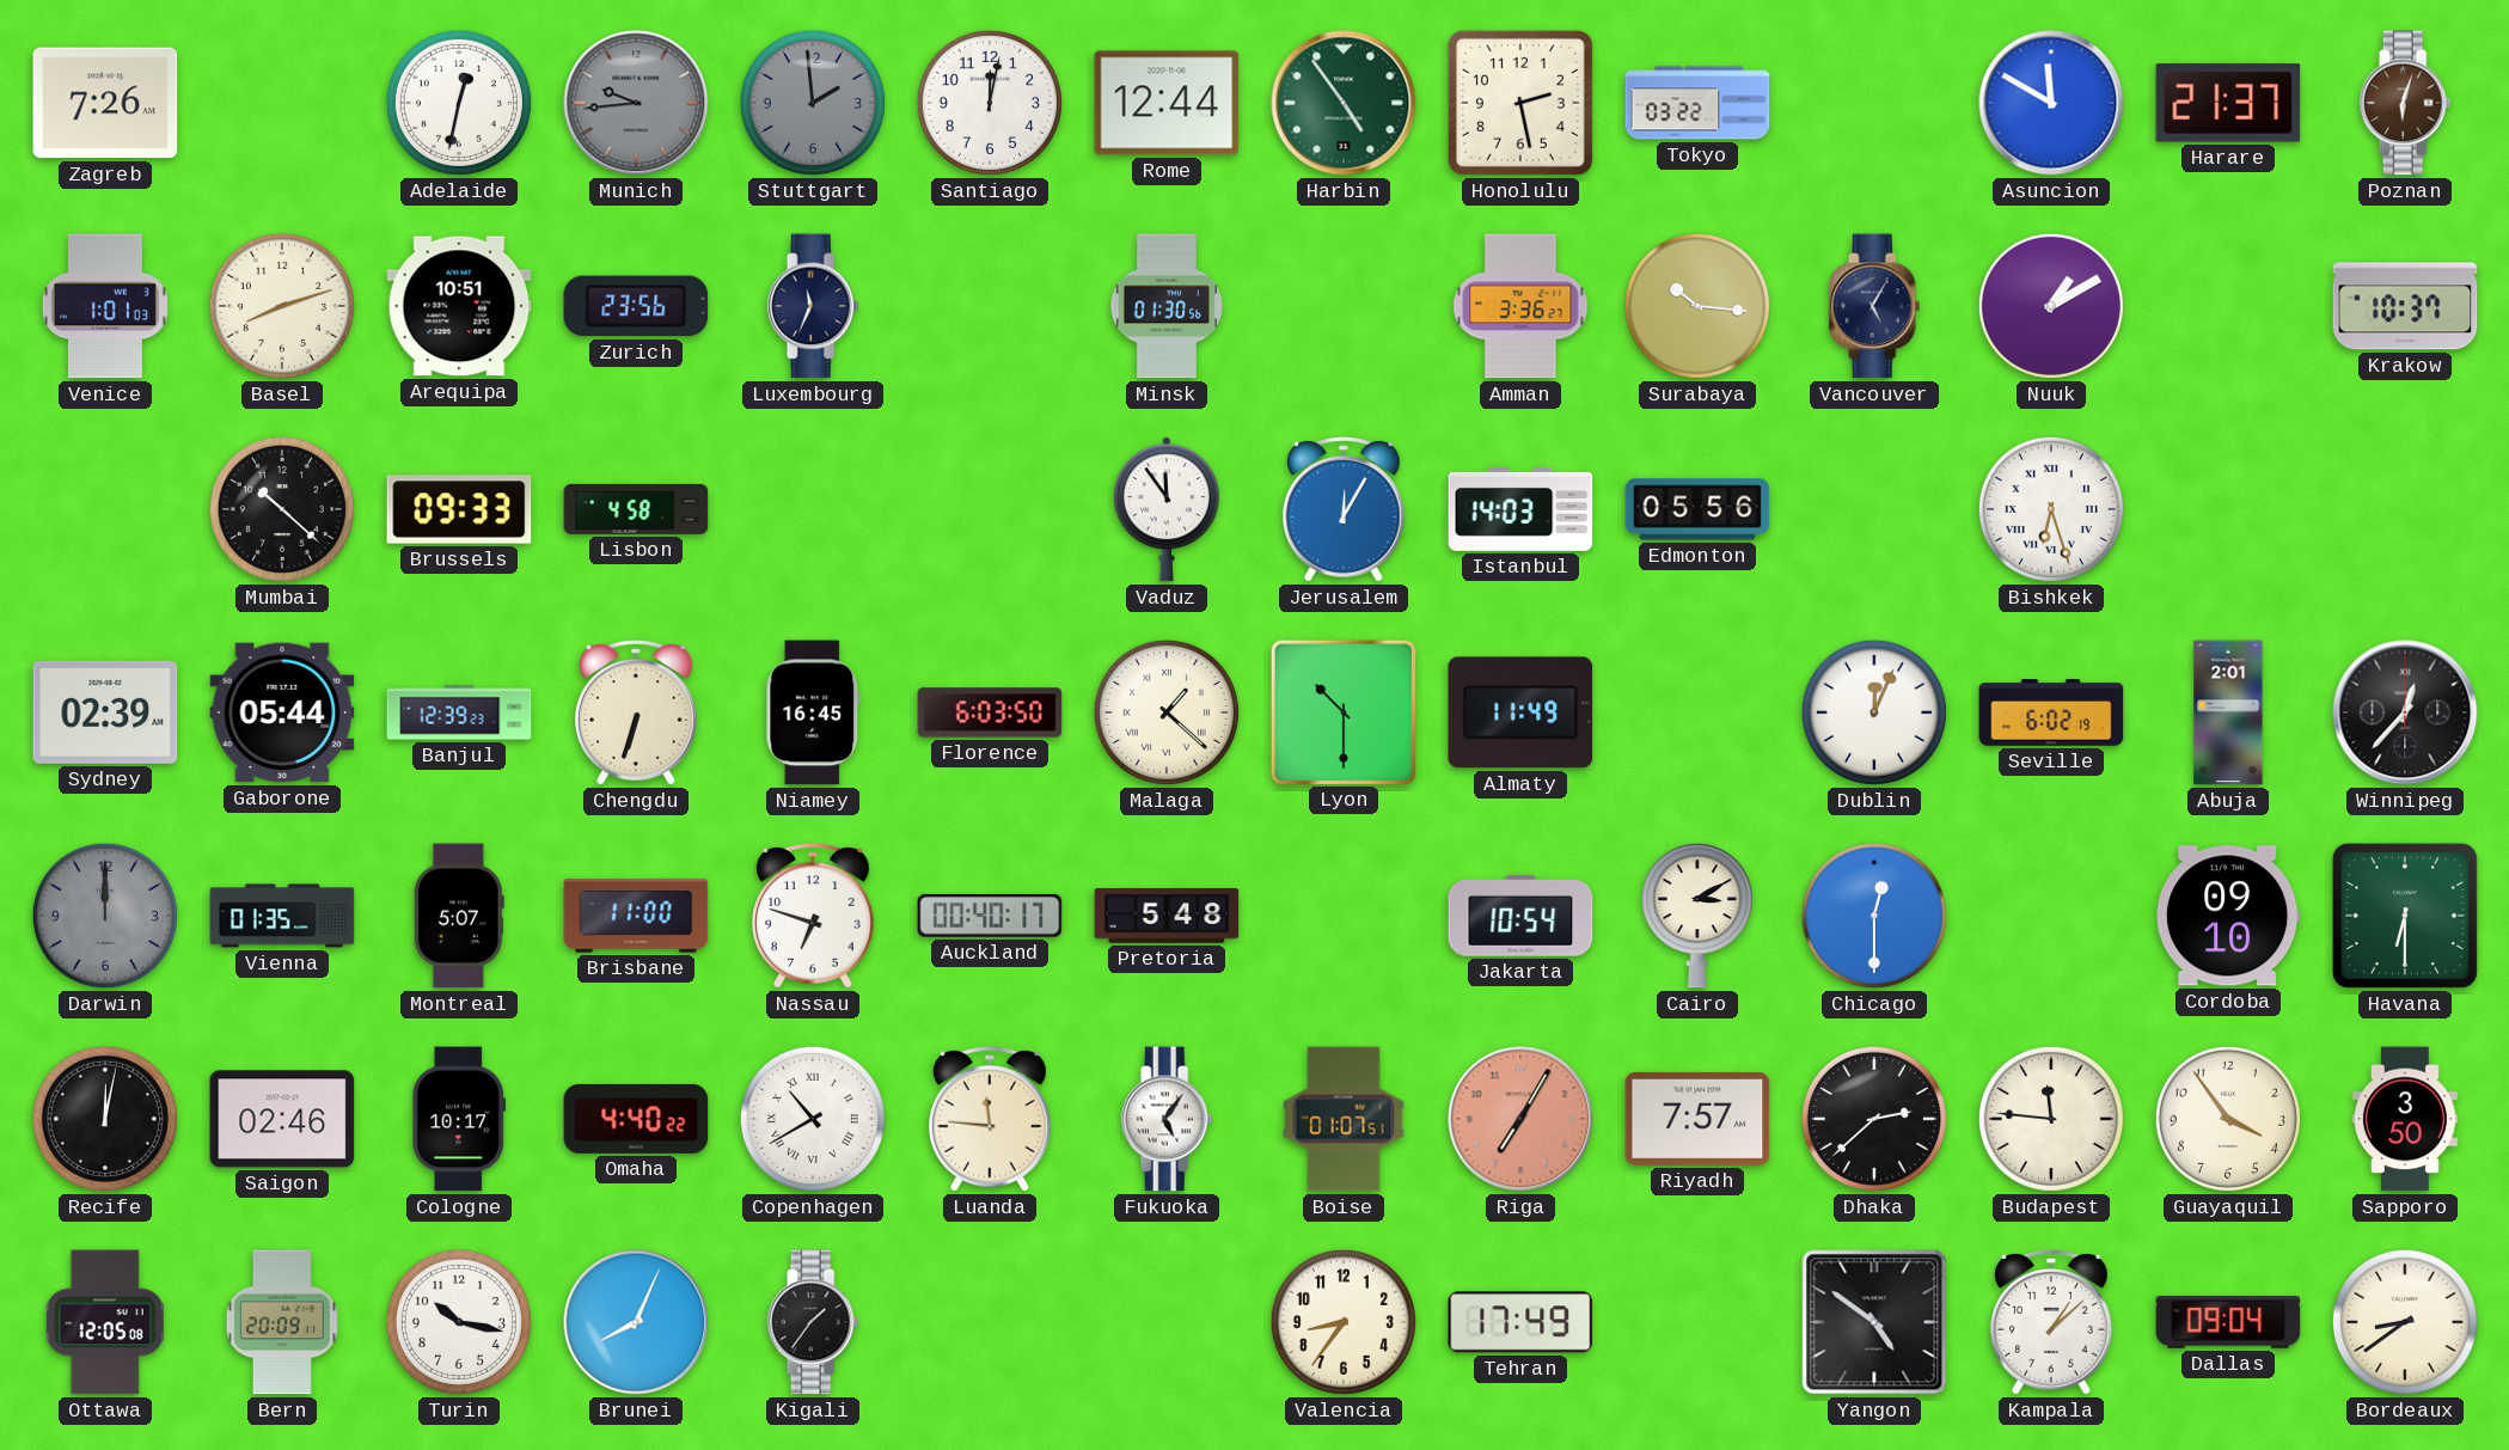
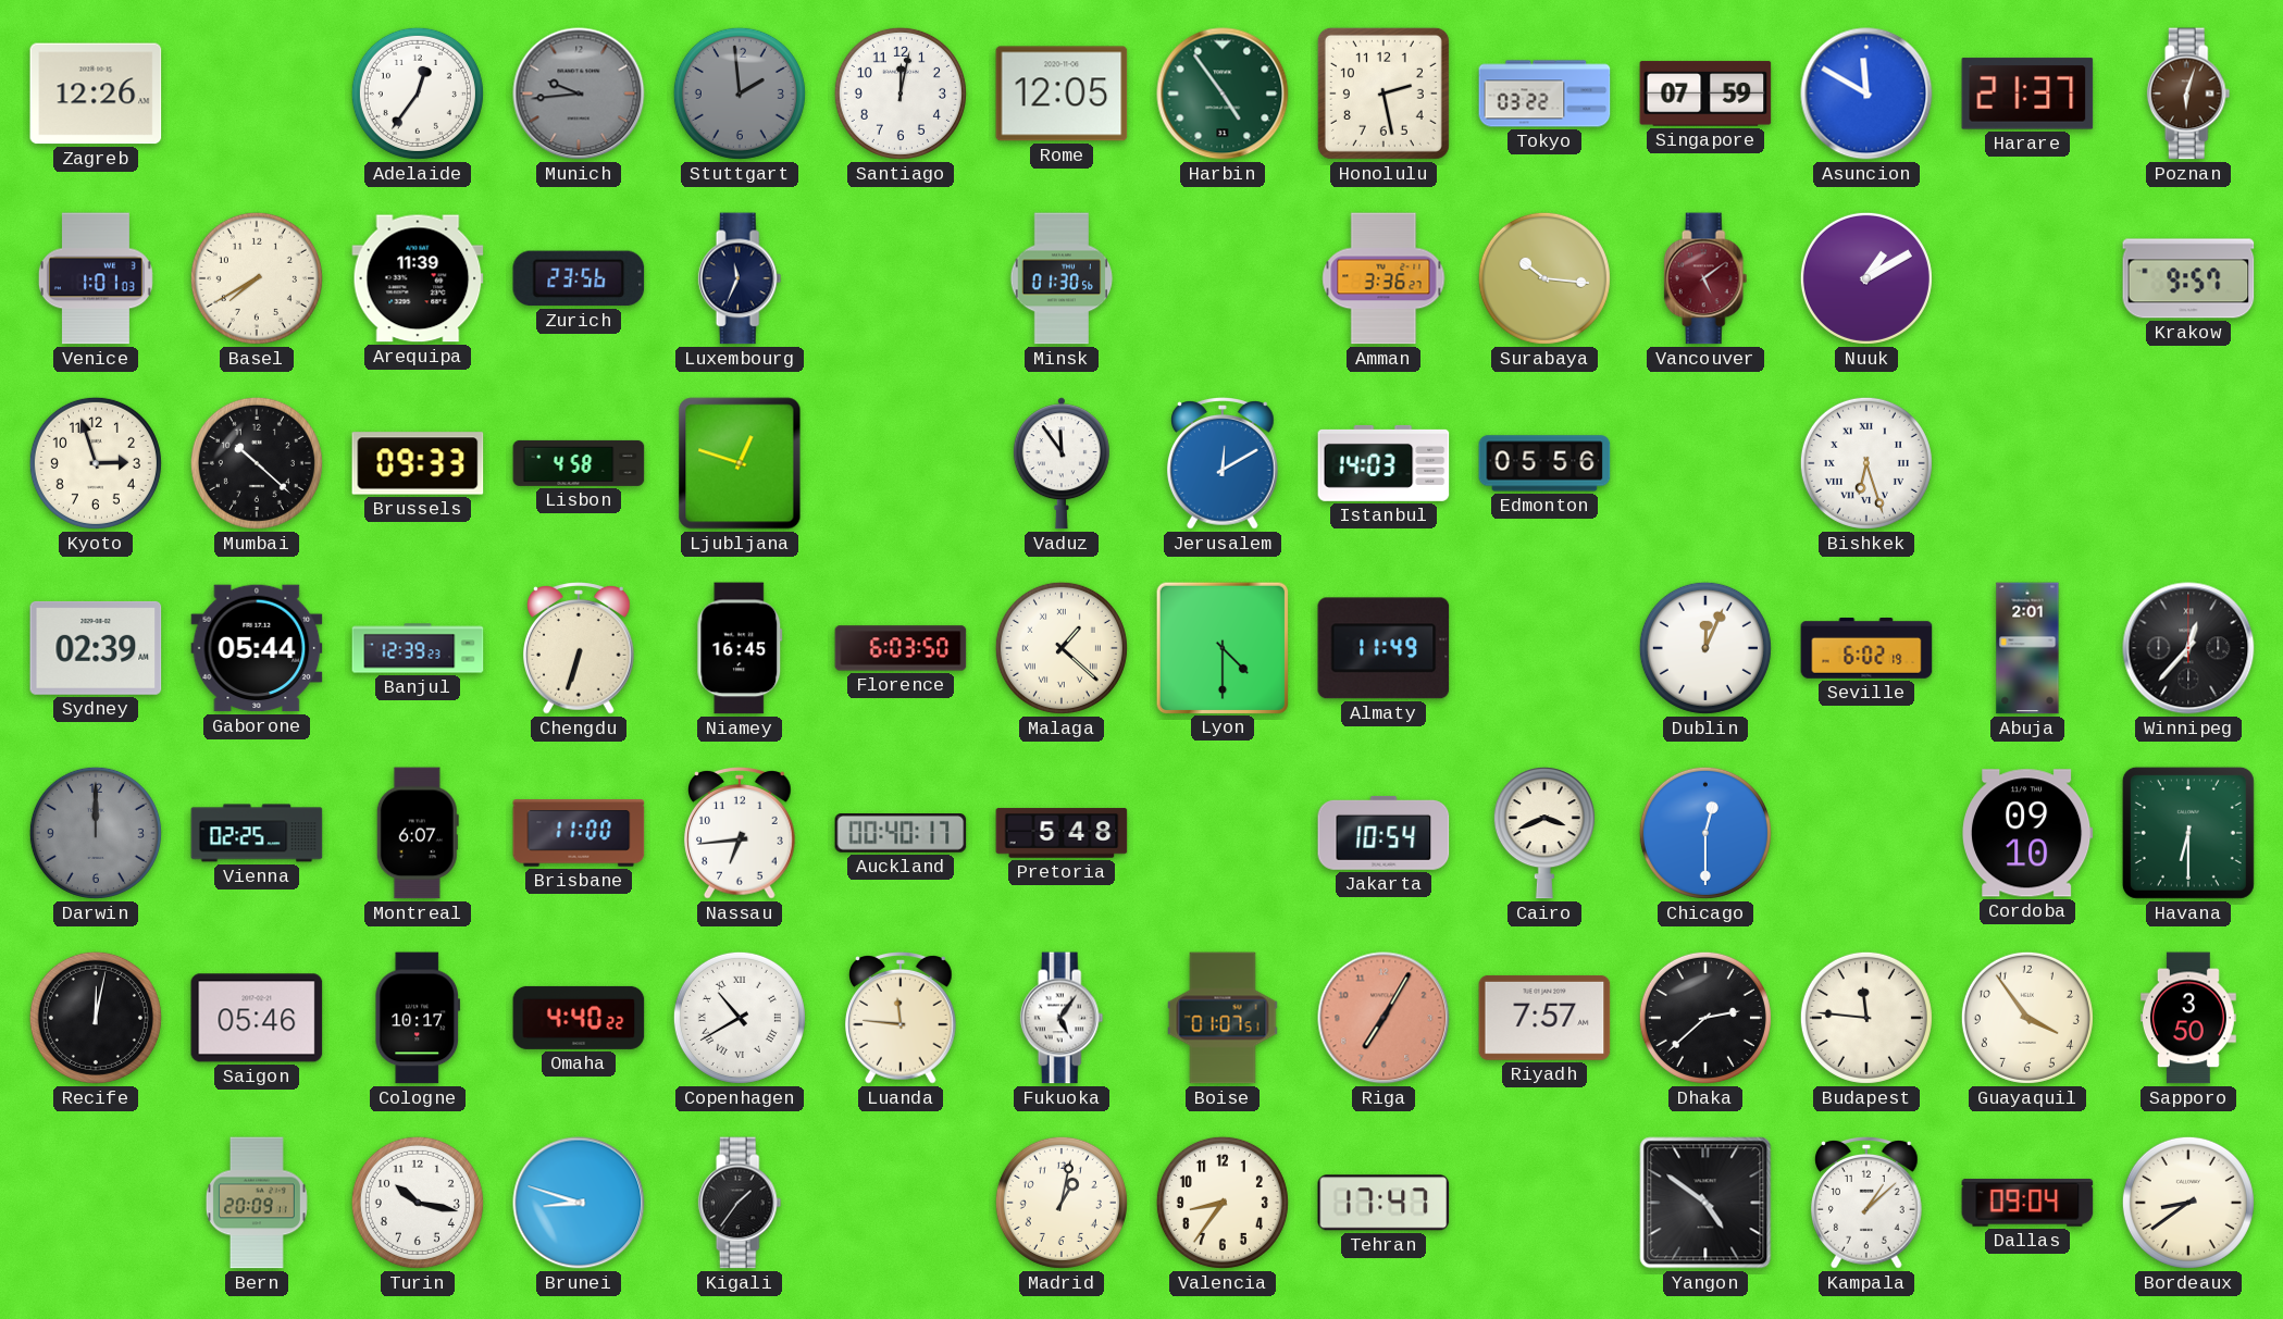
Zagreb: 7:26 -> 12:26 (96, 94)
Adelaide: 12:32 -> 12:36 (418, 94)
Rome: 12:44 -> 12:05 (1062, 94)
Singapore: none -> 07:59 (1705, 94)
Basel: 8:12 -> 7:40 (257, 278)
Arequipa: 10:51 -> 11:39 (418, 278)
Vancouver: 5:05 -> 5:09 (1705, 278)
Vancouver dial: navy -> burgundy (1705, 278)
Krakow: 10:37 -> 9:57 (2188, 278)
Kyoto: none -> 2:57 (96, 463)
Ljubljana: none -> 12:48 (740, 463)
Jerusalem: 12:05 -> 12:10 (1224, 463)
Lyon: 10:30 -> 4:30 (1221, 647)
Vienna: 01:35 -> 02:25 (257, 833)
Montreal: 5:07 -> 6:07 (418, 833)
Nassau: 6:48 -> 6:44 (741, 833)
Cairo: 3:10 -> 3:41 (1544, 833)
Saigon: 02:46 -> 05:46 (257, 1018)
Ottawa: 12:05 -> none (105, 1322)
Brunei: 8:04 -> 8:48 (579, 1203)
Madrid: none -> 1:02 (1062, 1203)
Tehran: 17:49 -> 17:47 (1384, 1203)
